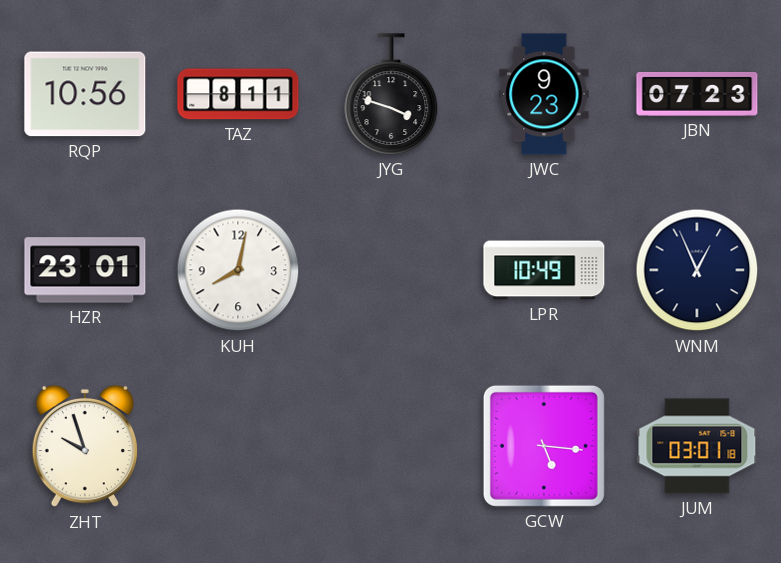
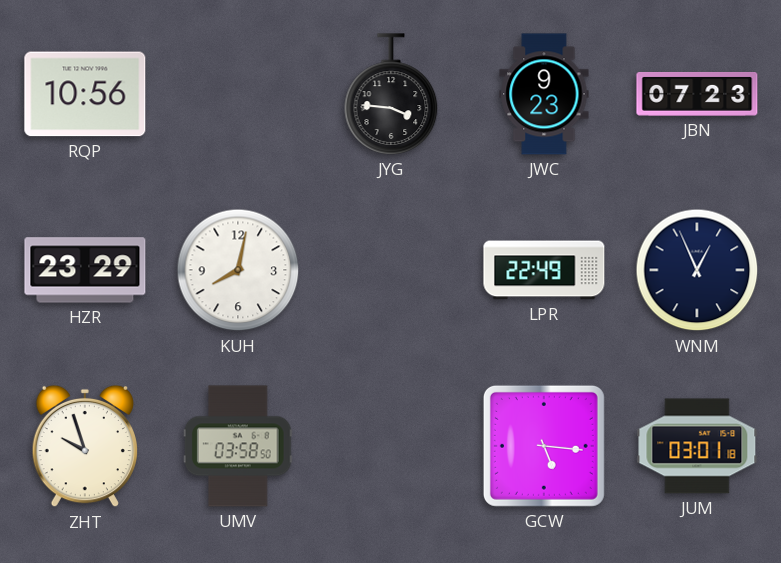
TAZ: 8:11 -> none (238, 94)
JYG: 3:48 -> 3:46 (391, 94)
HZR: 23:01 -> 23:29 (85, 270)
LPR: 10:49 -> 22:49 (544, 270)
UMV: none -> 03:58 (238, 446)
